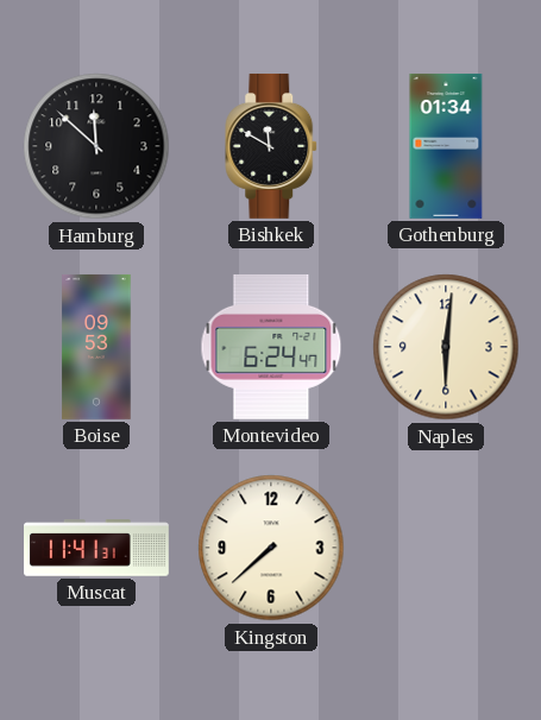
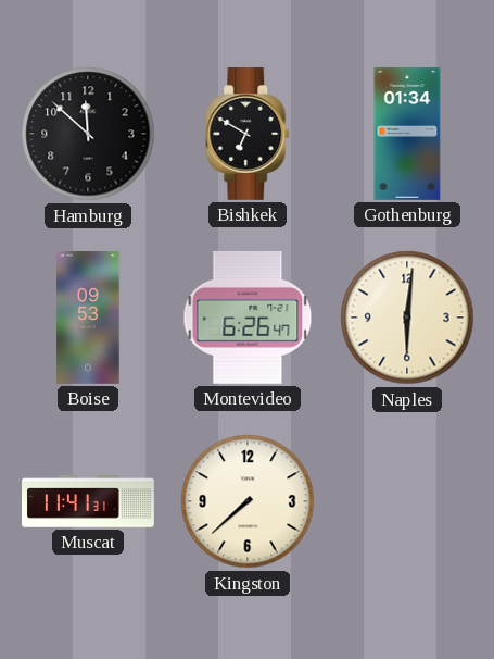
Bishkek: 11:50 -> 6:50 (249, 134)
Montevideo: 6:24 -> 6:26 (248, 318)
